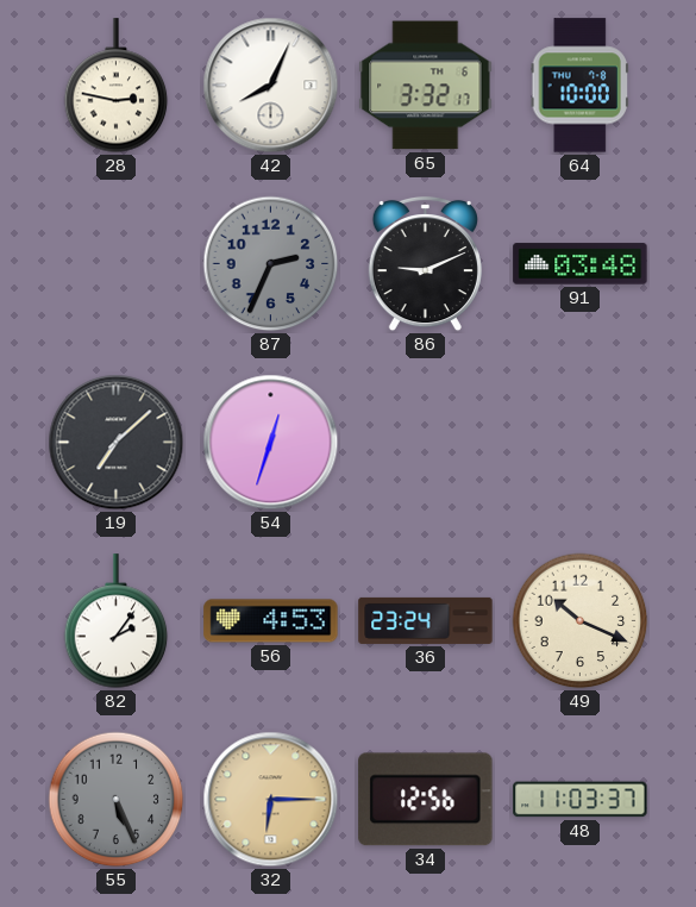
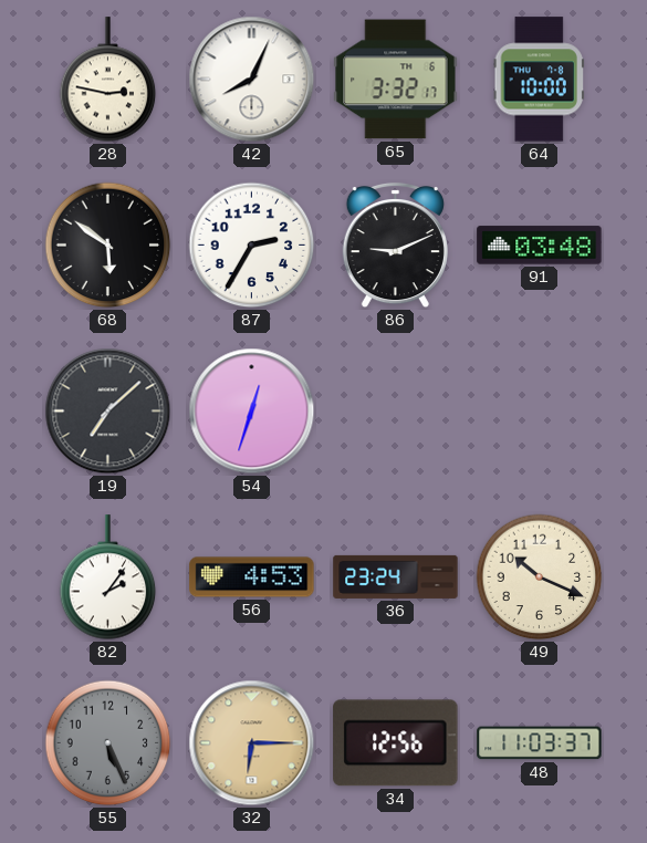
68: none -> 5:51 (108, 246)
87: 2:34 -> 2:35 (252, 246)
87 dial: grey -> white (252, 246)
